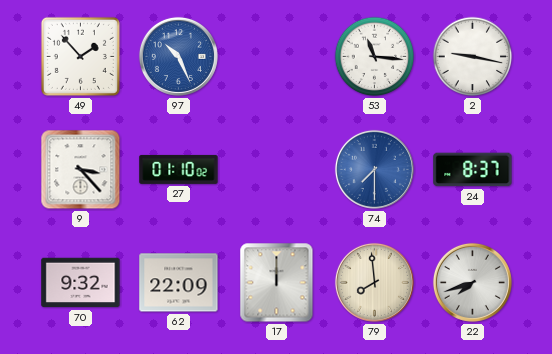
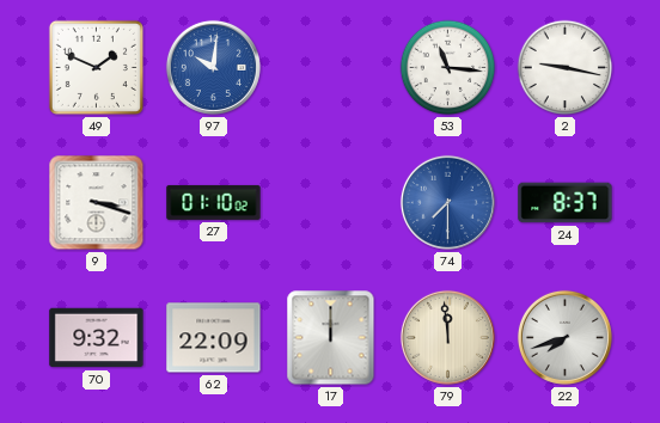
49: 1:53 -> 1:49 (96, 67)
97: 10:26 -> 10:01 (213, 67)
9: 3:23 -> 3:18 (97, 203)
79: 7:59 -> 11:59 (447, 337)
